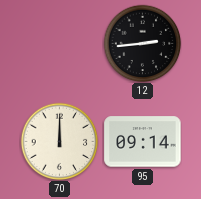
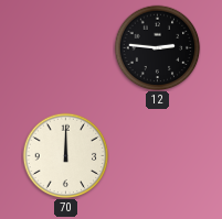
12: 2:44 -> 2:46 (157, 47)
95: 09:14 -> none (143, 142)
